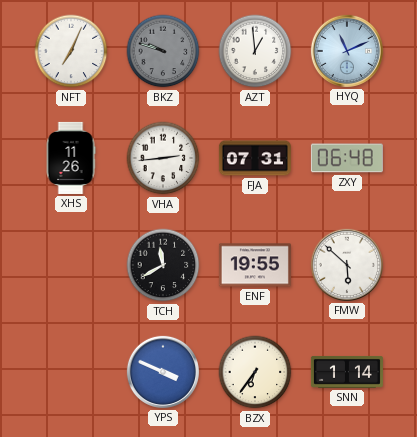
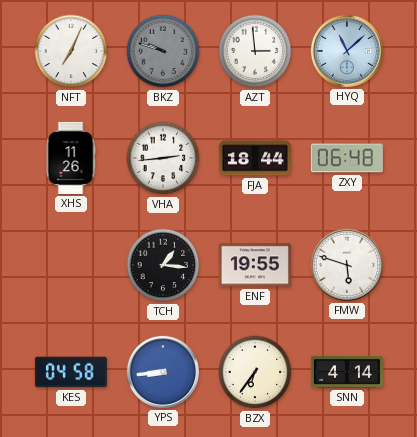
AZT: 12:59 -> 2:59 (255, 51)
HYQ: 11:11 -> 11:08 (347, 51)
FJA: 07:31 -> 18:44 (255, 158)
TCH: 11:40 -> 1:16 (163, 265)
FMW: 5:52 -> 5:48 (347, 265)
KES: none -> 04:58 (71, 372)
YPS: 3:49 -> 8:44 (163, 372)
SNN: 1:14 -> 4:14 (347, 372)
